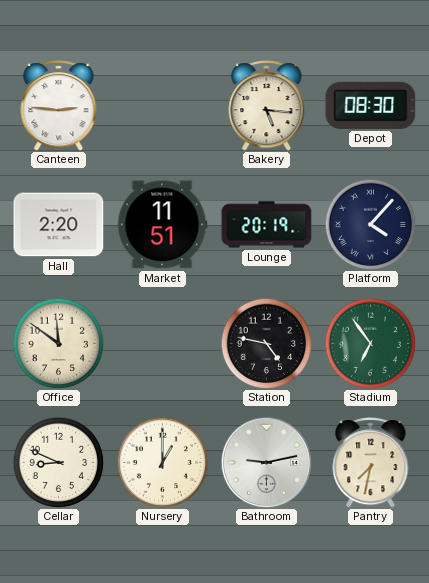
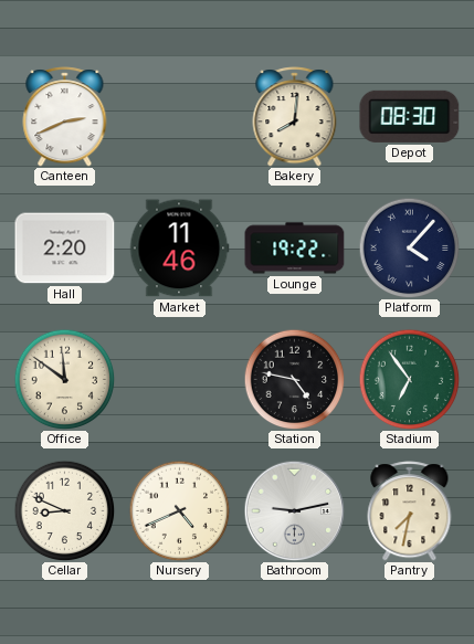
Canteen: 2:46 -> 2:41 (65, 117)
Bakery: 5:16 -> 8:01 (295, 117)
Market: 11:51 -> 11:46 (179, 249)
Lounge: 20:19 -> 19:22 (295, 249)
Nursery: 1:00 -> 4:41 (179, 510)
